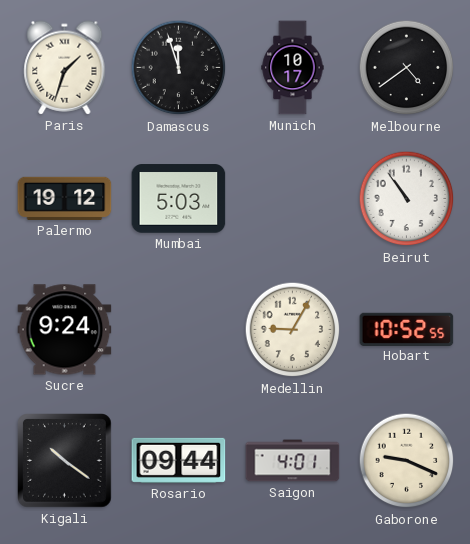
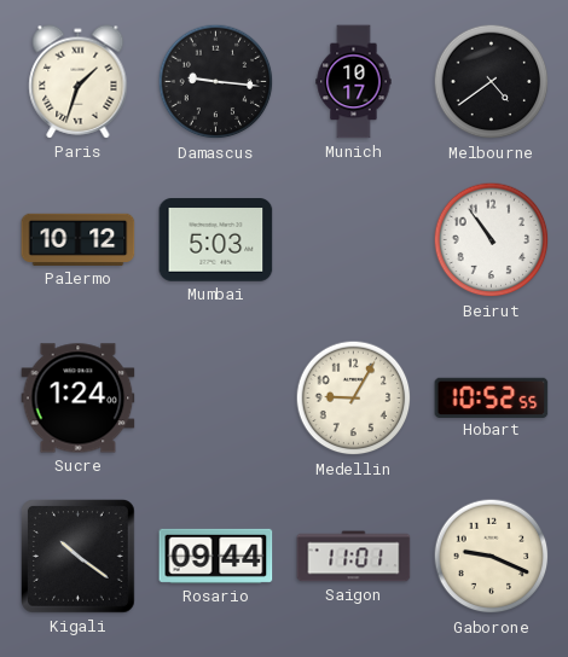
Damascus: 11:57 -> 9:16 (216, 82)
Palermo: 19:12 -> 10:12 (79, 239)
Sucre: 9:24 -> 1:24 (79, 399)
Saigon: 4:01 -> 11:01 (354, 557)
